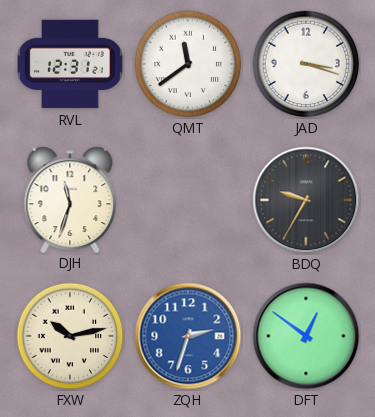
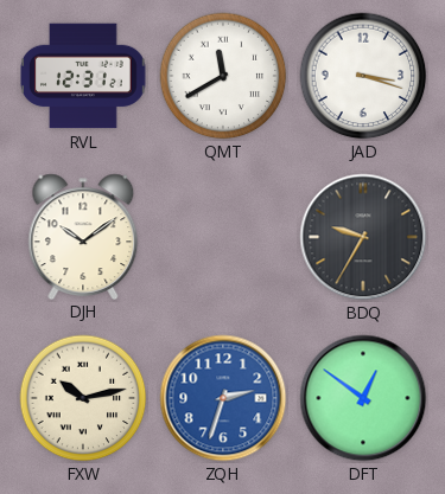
QMT: 11:39 -> 11:40 (223, 76)
DJH: 11:33 -> 10:09 (83, 236)
